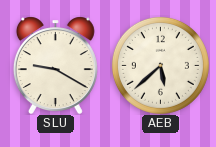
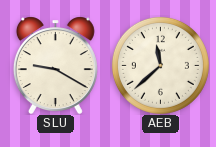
AEB: 5:38 -> 11:38 (160, 65)
